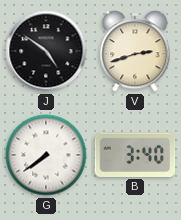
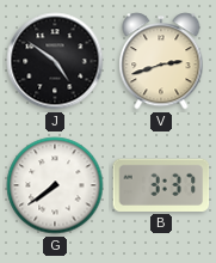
B: 3:40 -> 3:37 (161, 185)
